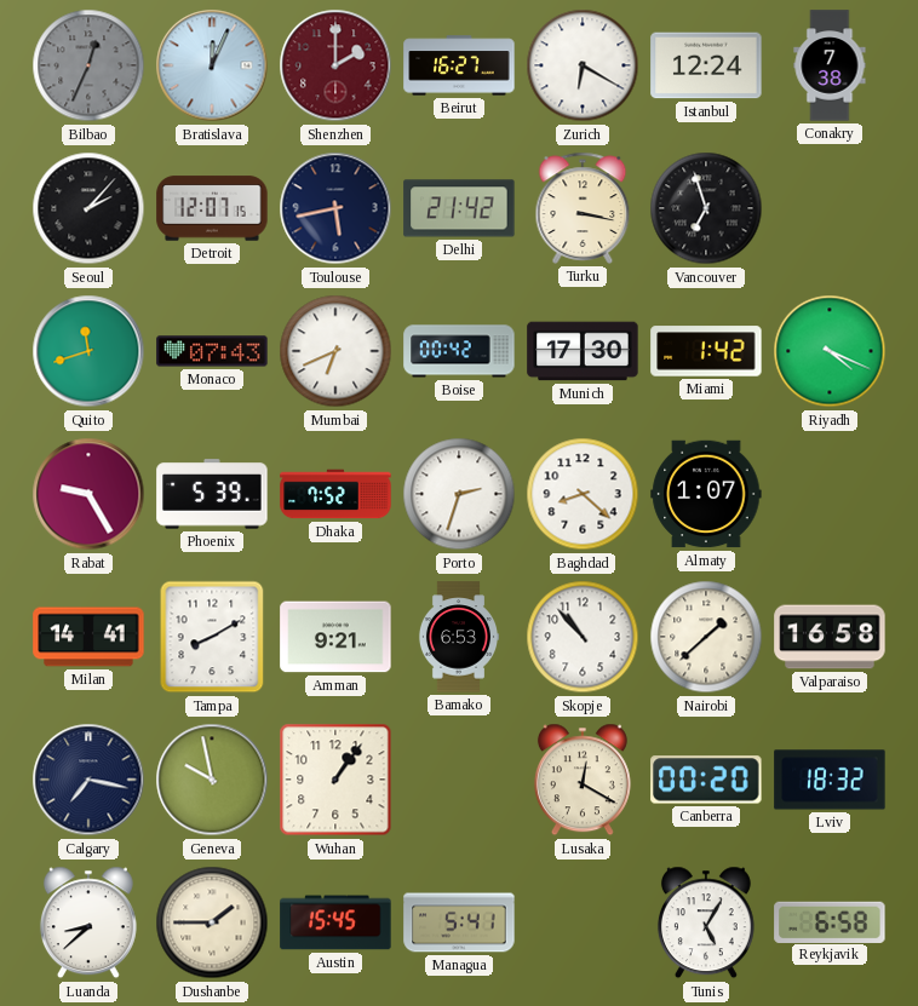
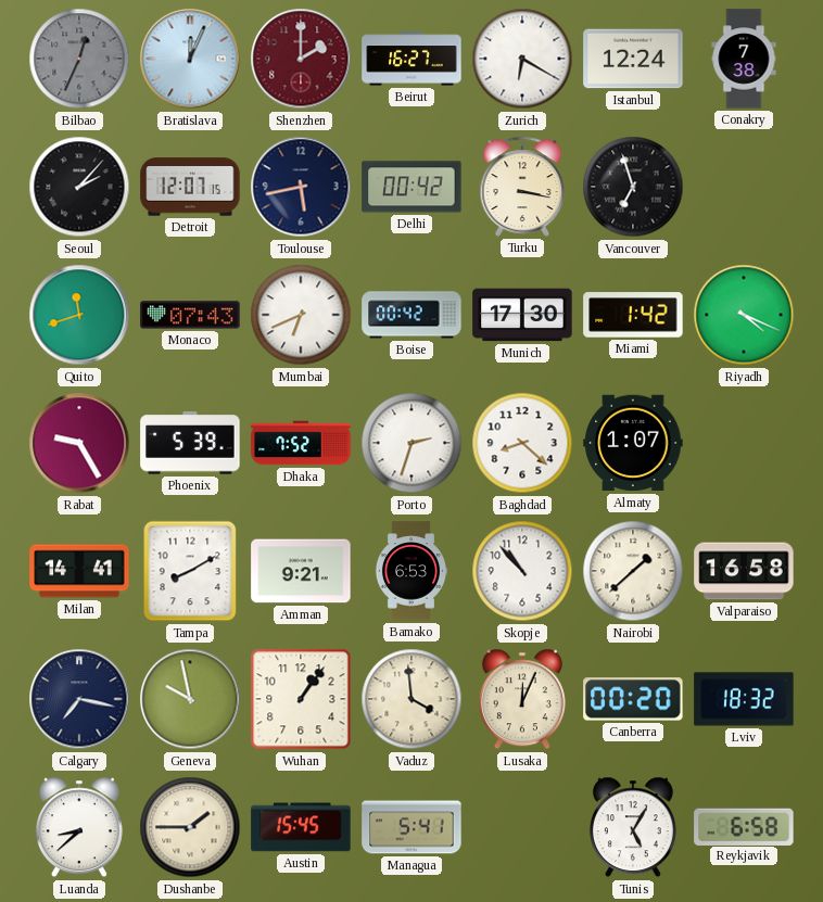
Delhi: 21:42 -> 00:42 (411, 187)
Vaduz: none -> 3:59 (411, 699)
Lusaka: 12:20 -> 12:04 (522, 699)
